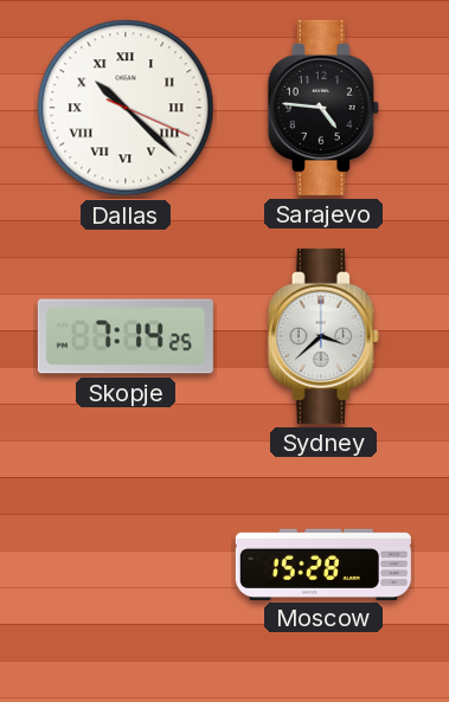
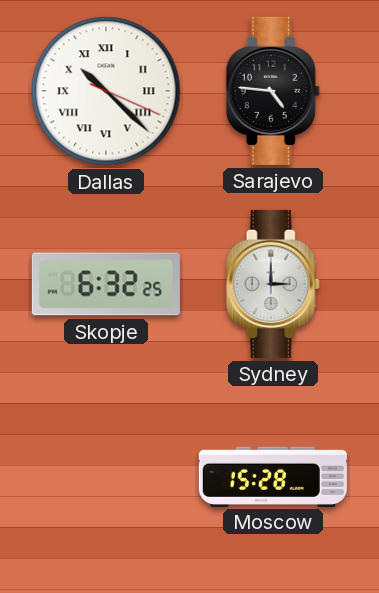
Skopje: 7:14 -> 6:32 (106, 284)
Sydney: 3:38 -> 3:00 (273, 284)
